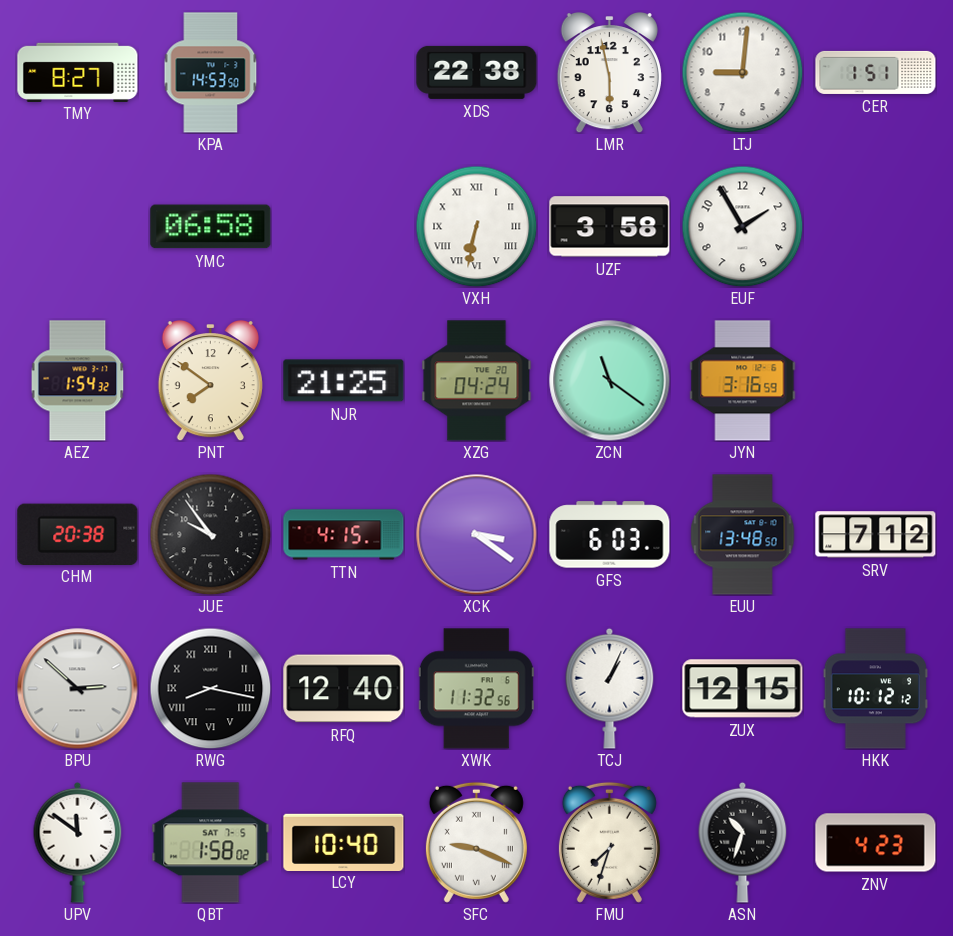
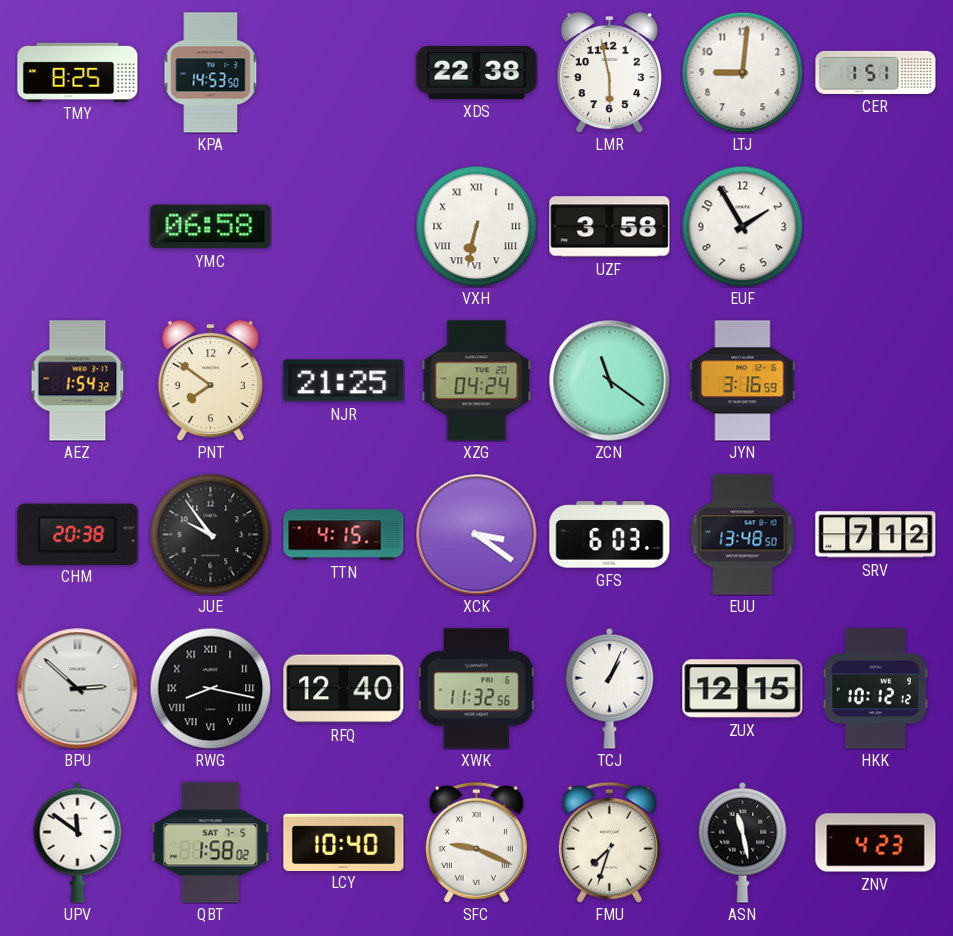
TMY: 8:27 -> 8:25 (78, 72)
ASN: 10:33 -> 11:28 (743, 842)
